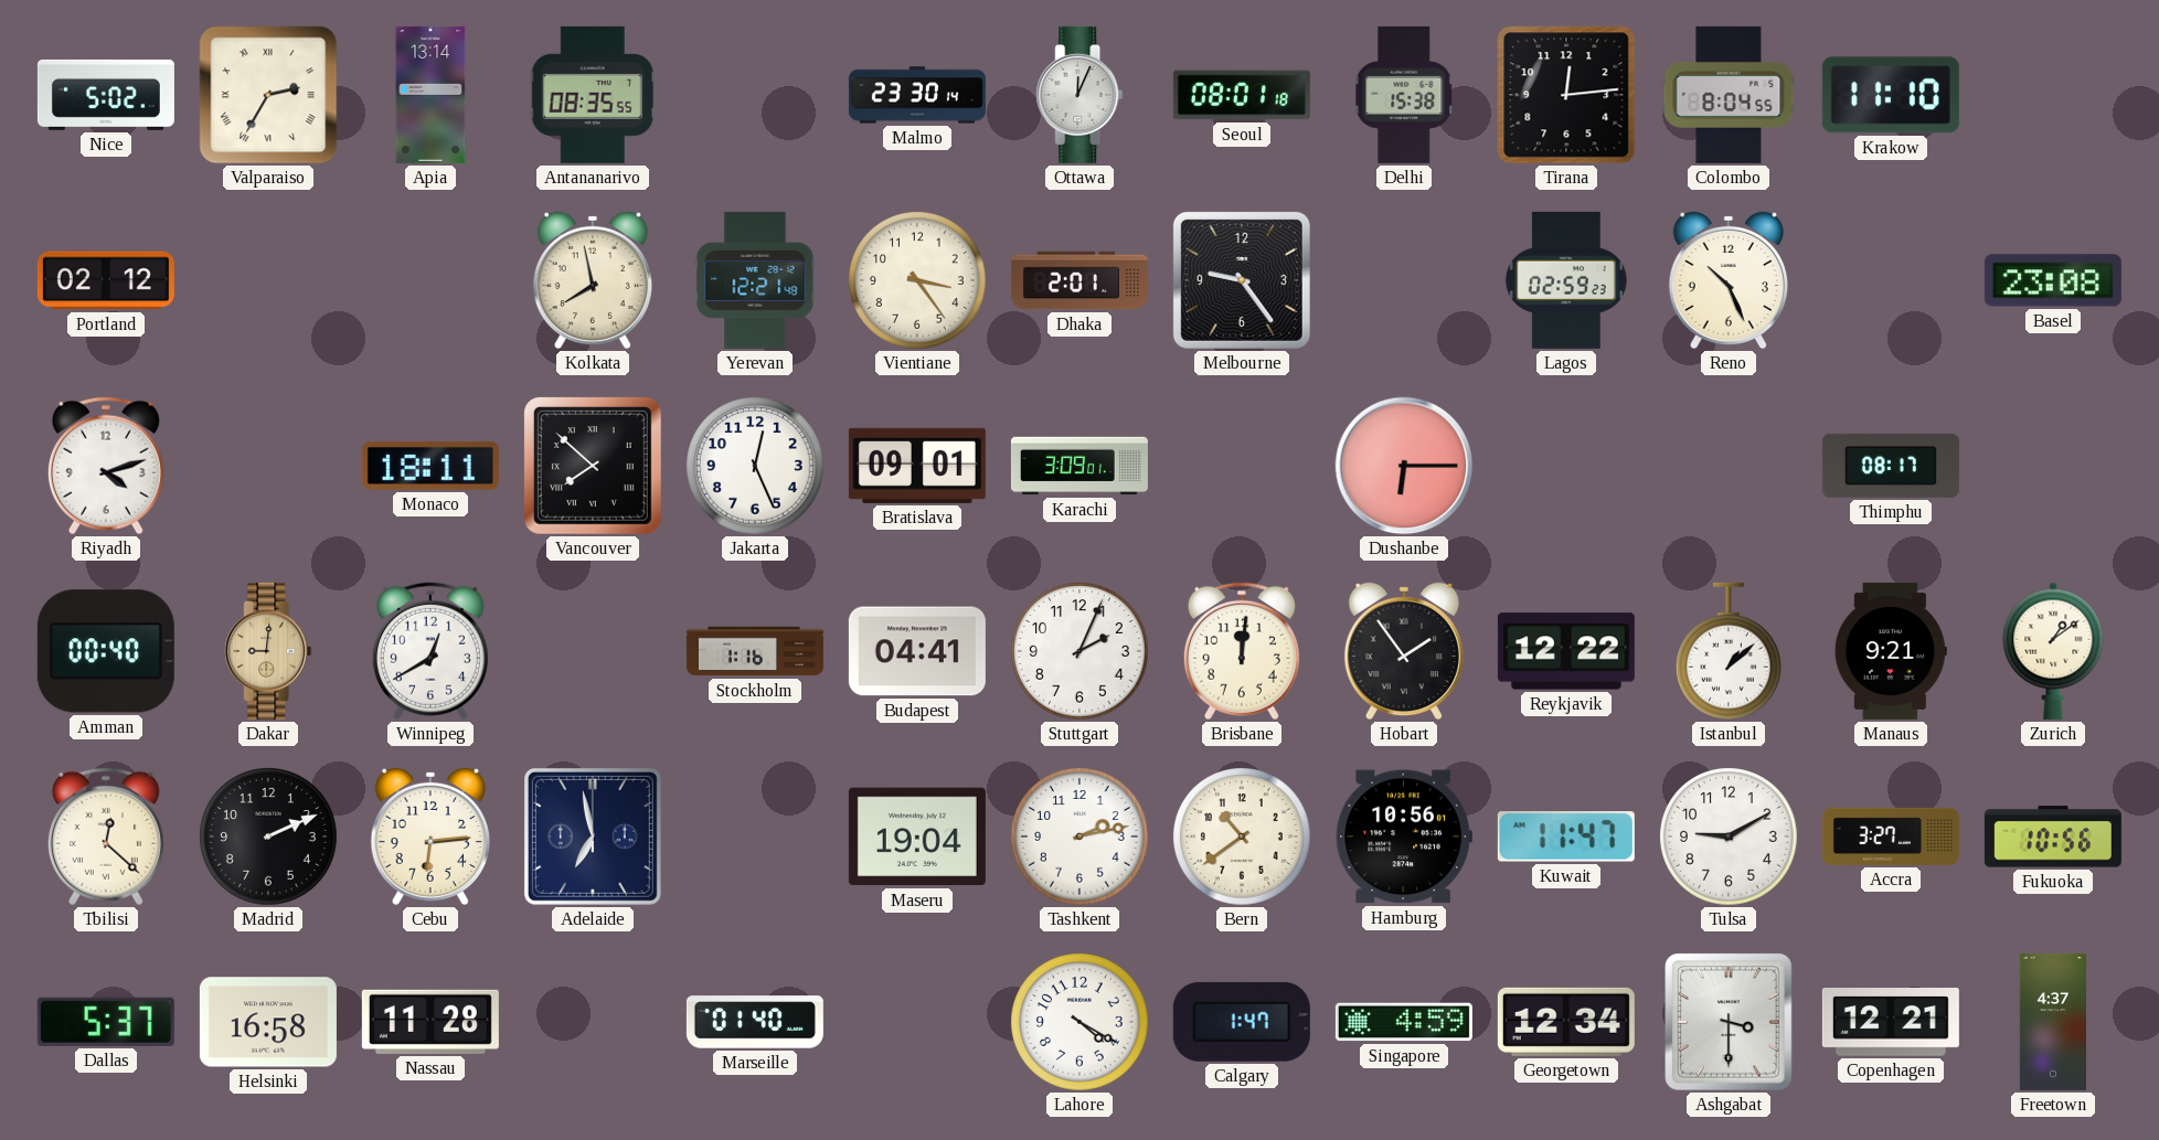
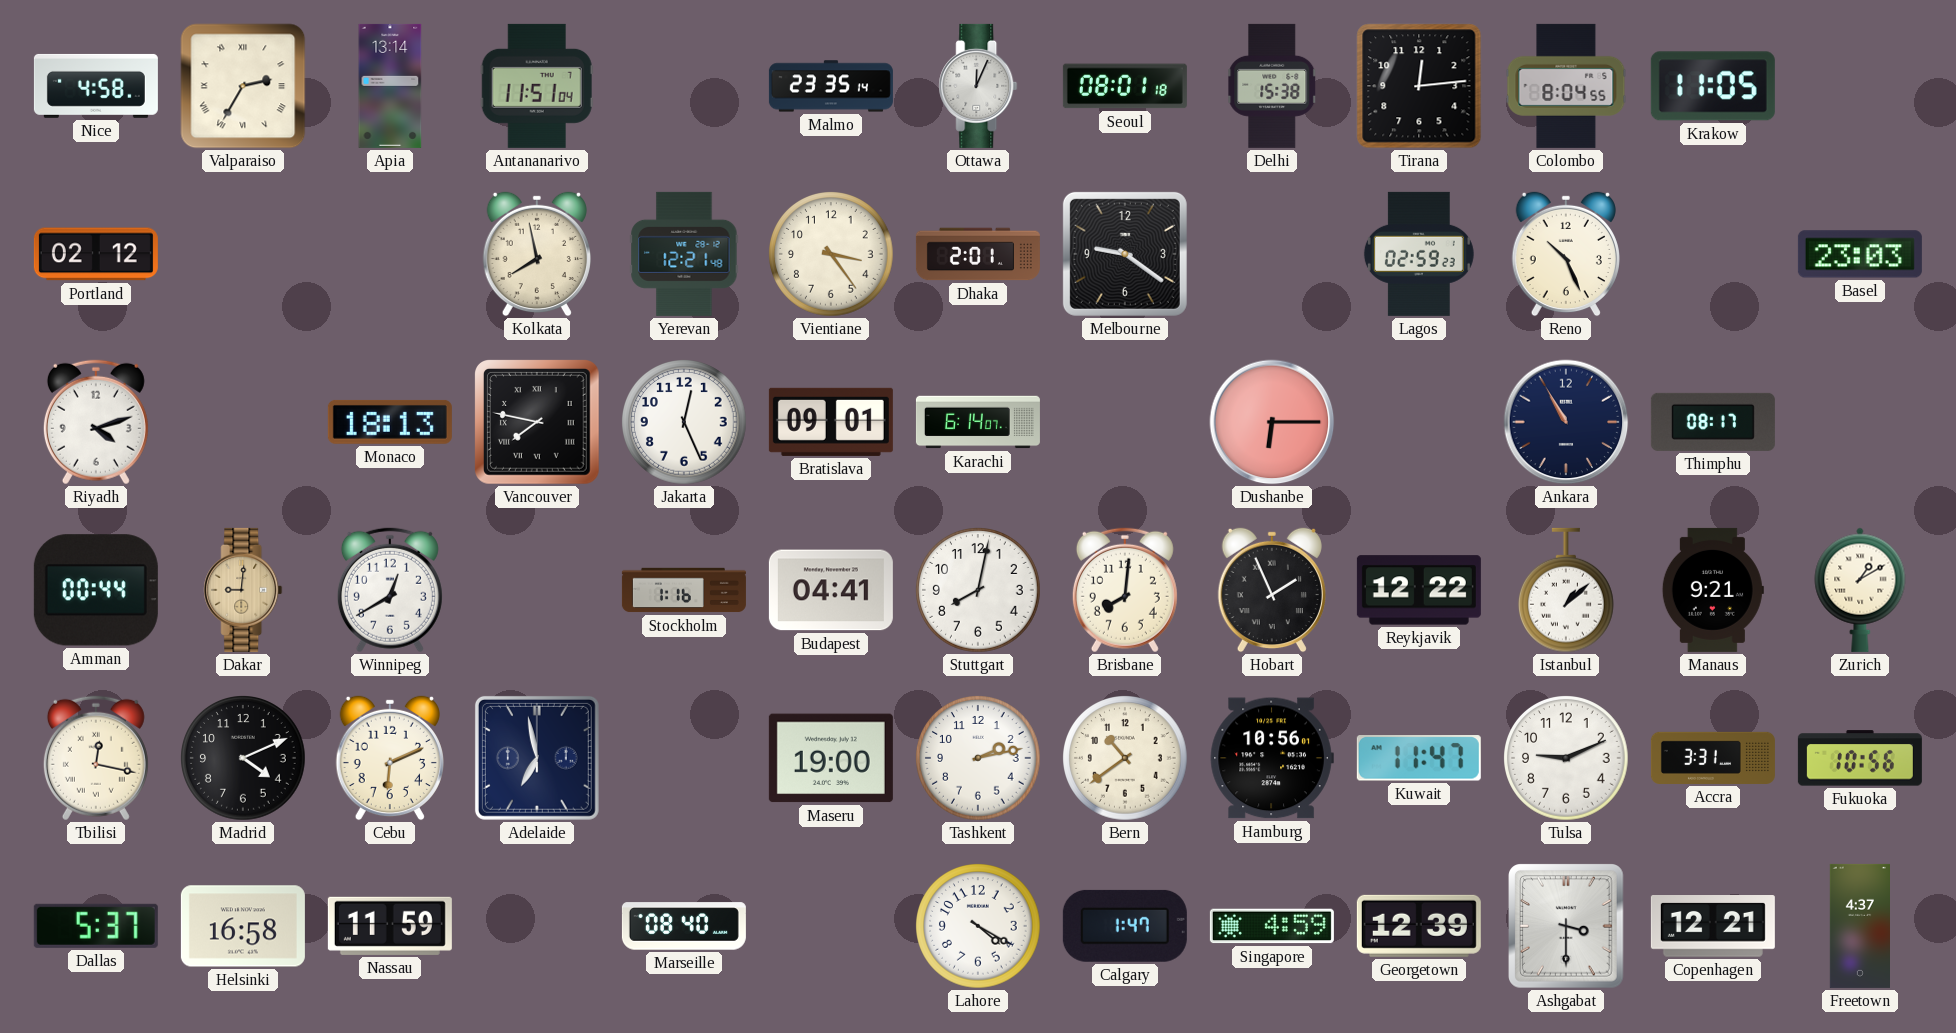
Nice: 5:02 -> 4:58 (96, 86)
Antananarivo: 08:35 -> 11:51 (537, 86)
Malmo: 23:30 -> 23:35 (831, 86)
Krakow: 11:10 -> 11:05 (1713, 86)
Melbourne: 9:24 -> 9:21 (1125, 254)
Basel: 23:08 -> 23:03 (1860, 254)
Monaco: 18:11 -> 18:13 (390, 422)
Vancouver: 7:52 -> 7:47 (538, 423)
Karachi: 3:09 -> 6:14 (978, 422)
Ankara: none -> 10:55 (1566, 422)
Amman: 00:40 -> 00:44 (96, 590)
Stuttgart: 2:04 -> 8:02 (979, 591)
Brisbane: 12:01 -> 8:01 (1125, 590)
Hobart: 1:54 -> 1:56 (1272, 590)
Zurich: 1:09 -> 1:10 (1860, 590)
Tbilisi: 12:22 -> 12:17 (96, 758)
Madrid: 2:11 -> 4:11 (244, 759)
Cebu: 6:14 -> 6:11 (390, 758)
Maseru: 19:04 -> 19:00 (831, 758)
Tulsa: 9:10 -> 9:11 (1567, 759)
Accra: 3:27 -> 3:31 (1713, 758)
Nassau: 11:28 -> 11:59 (390, 926)
Marseille: 01:40 -> 08:40 (684, 926)
Georgetown: 12:34 -> 12:39 (1419, 926)
